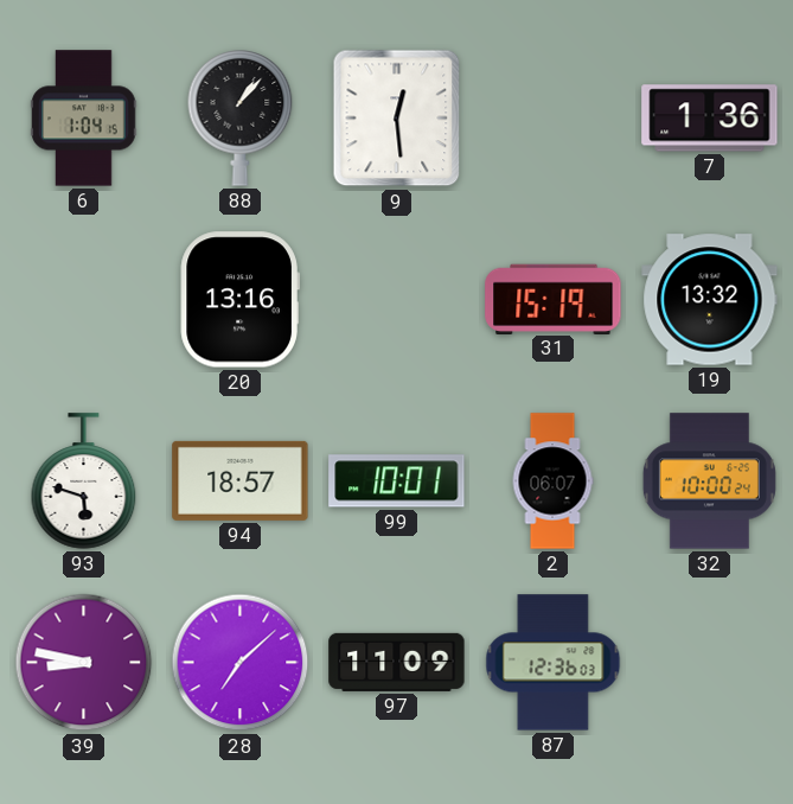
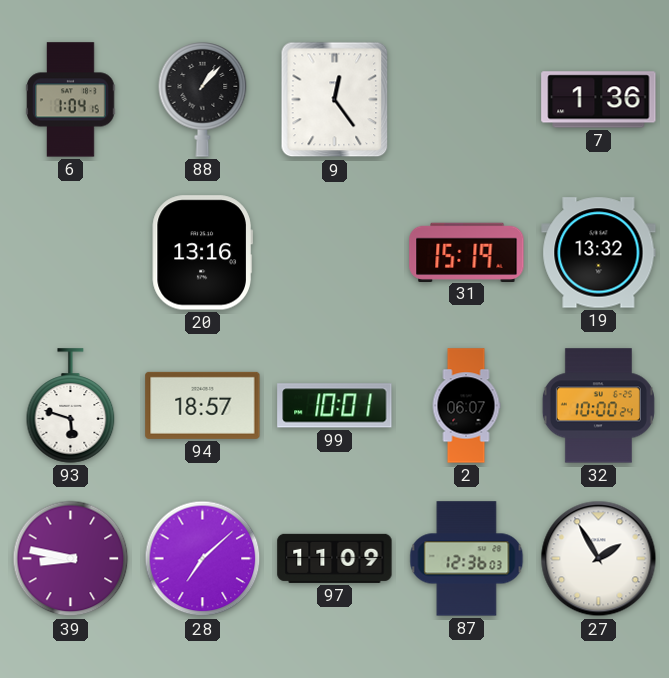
9: 12:29 -> 12:24 (335, 100)
27: none -> 1:55 (599, 559)
